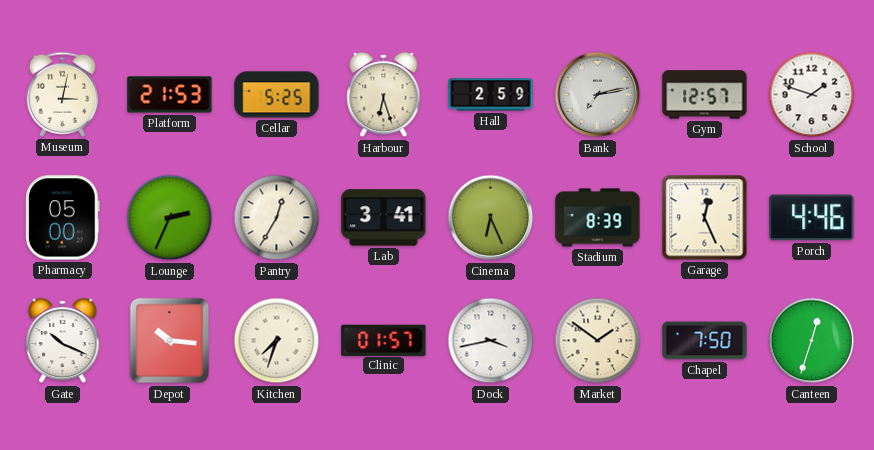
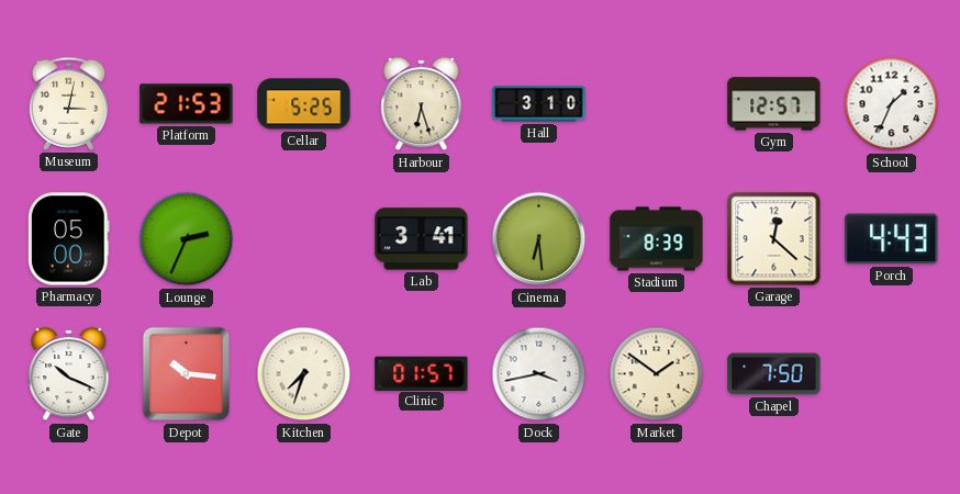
Hall: 2:59 -> 3:10 (539, 104)
Bank: 7:13 -> none (598, 95)
School: 1:48 -> 1:34 (892, 104)
Pantry: 12:35 -> none (277, 218)
Cinema: 6:26 -> 6:29 (539, 239)
Garage: 12:26 -> 12:22 (774, 239)
Porch: 4:46 -> 4:43 (892, 239)
Canteen: 12:33 -> none (812, 341)
